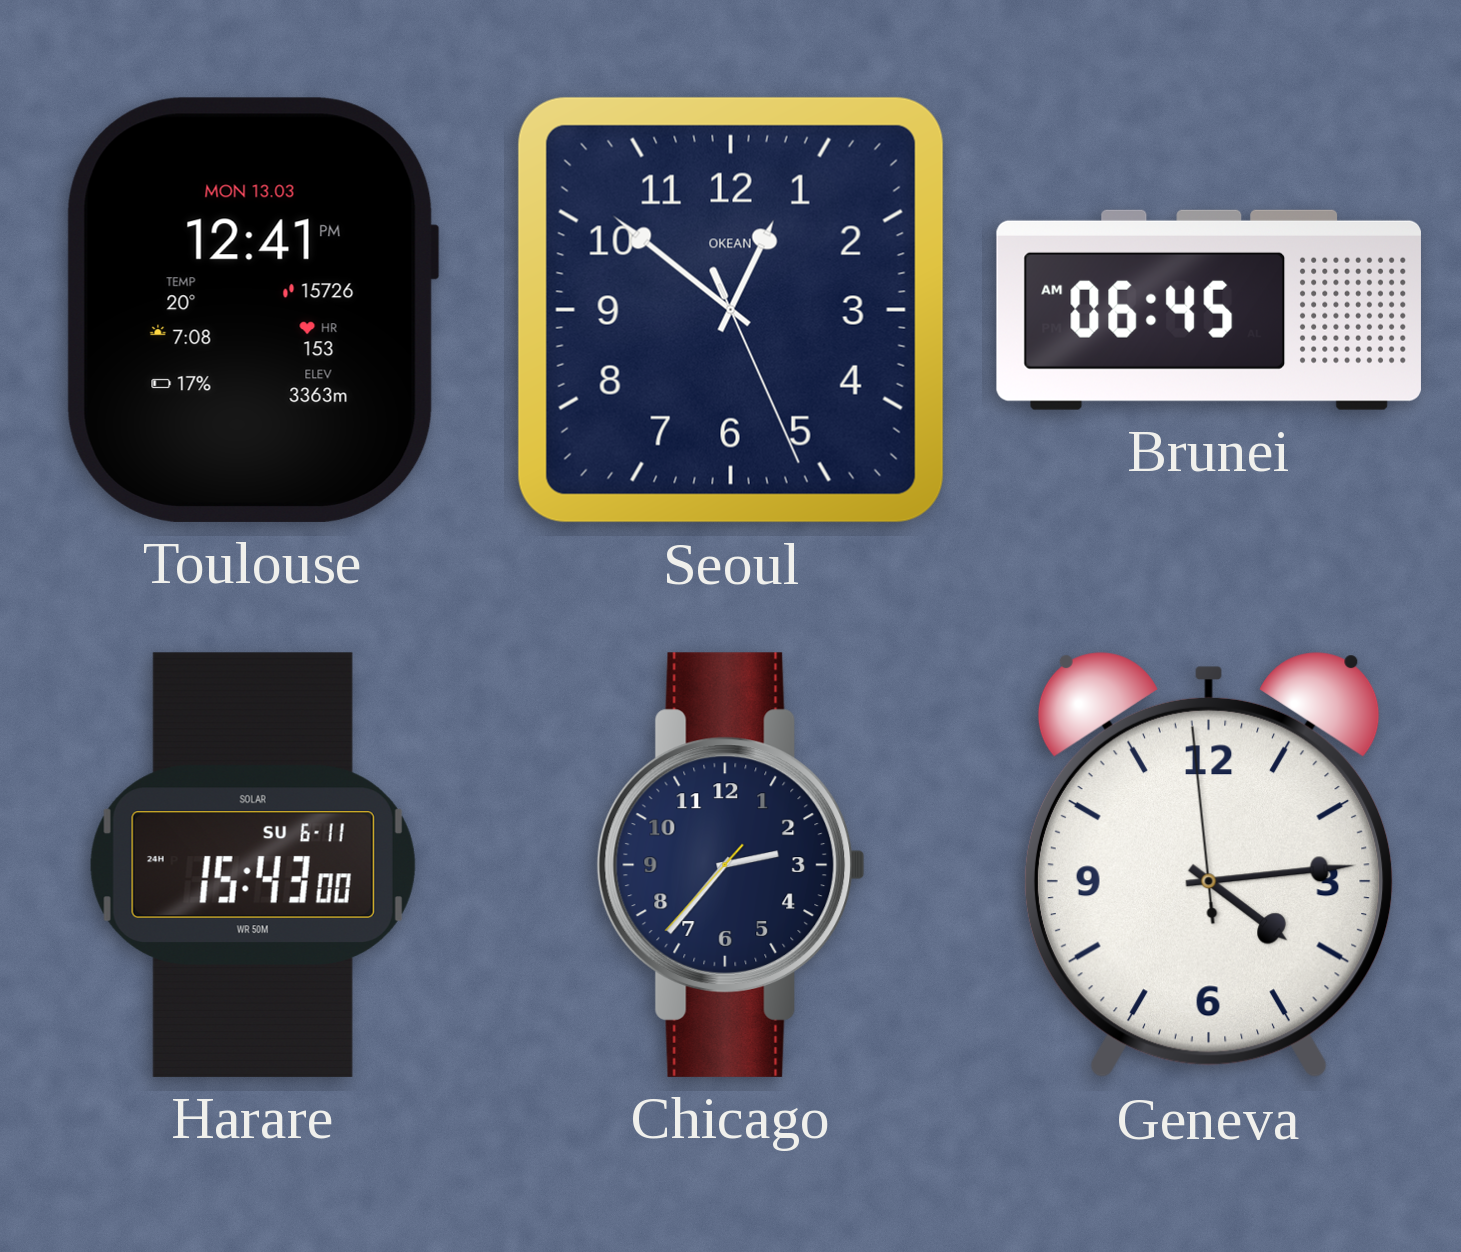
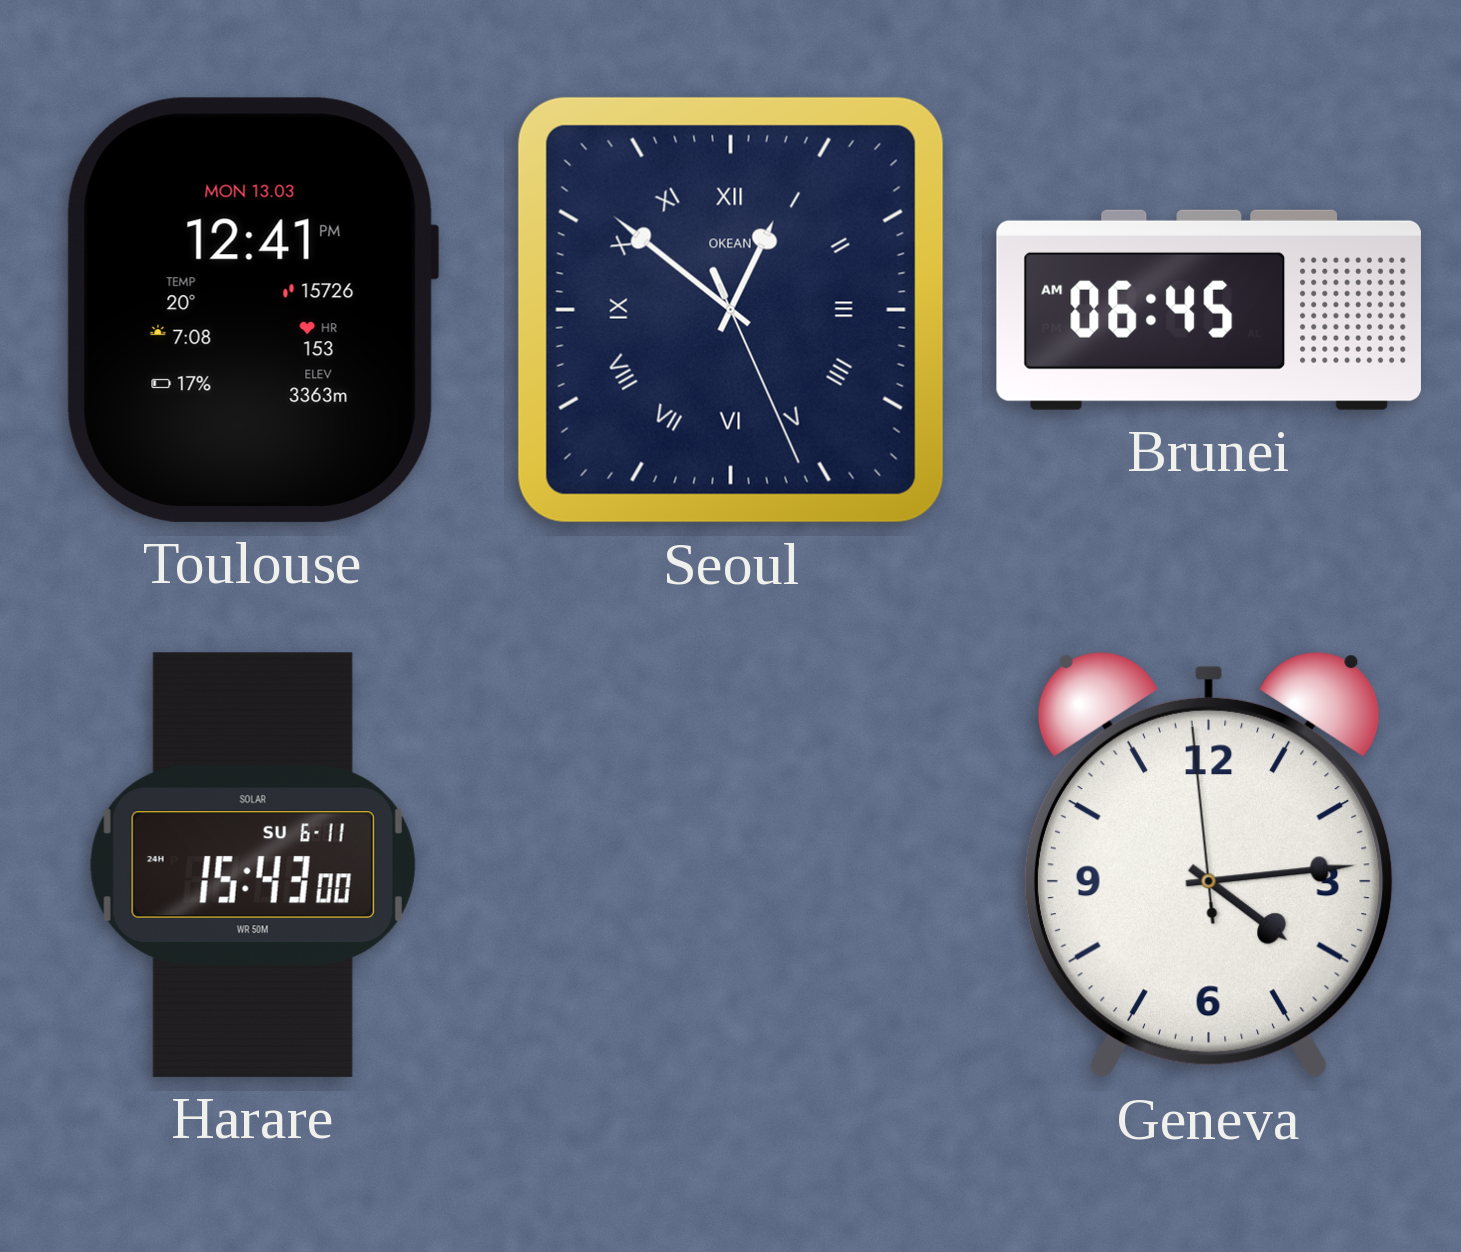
Seoul numerals: Arabic -> Roman (731, 310)
Chicago: 2:36 -> none (731, 865)
